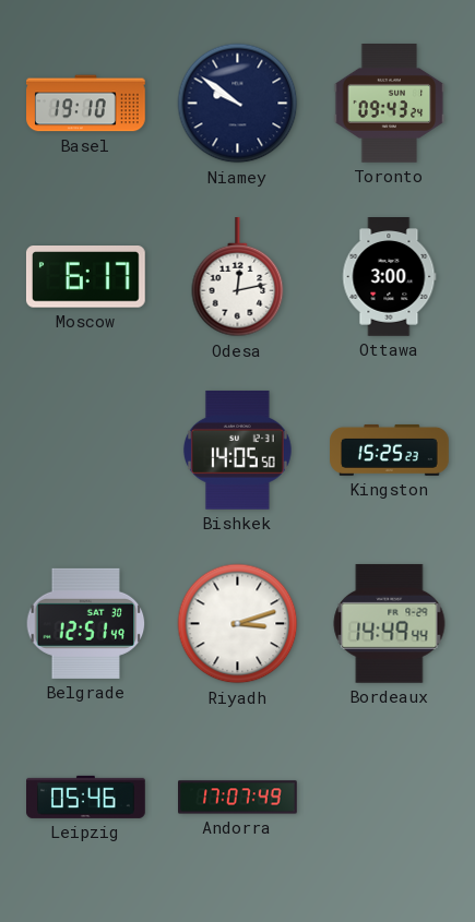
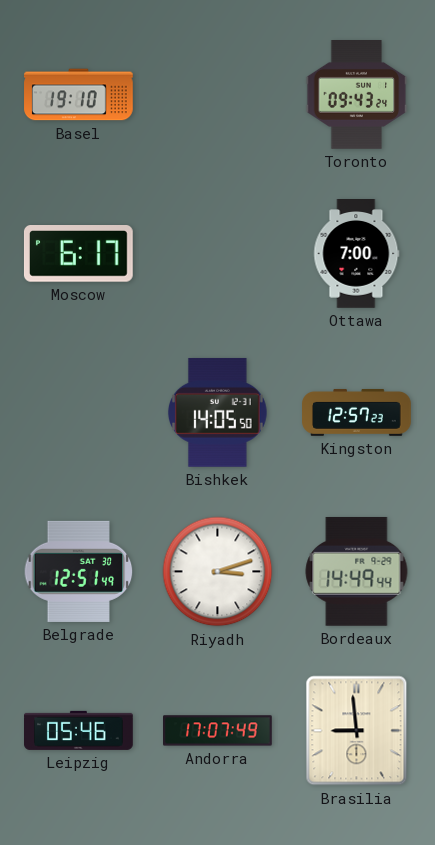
Niamey: 9:51 -> none (238, 104)
Odesa: 12:13 -> none (238, 278)
Ottawa: 3:00 -> 7:00 (357, 254)
Kingston: 15:25 -> 12:57 (357, 413)
Brasilia: none -> 8:59 (357, 731)
